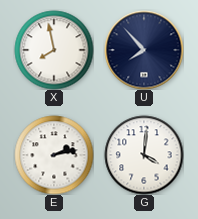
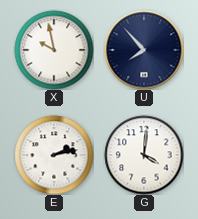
X: 7:58 -> 9:58 (54, 50)
